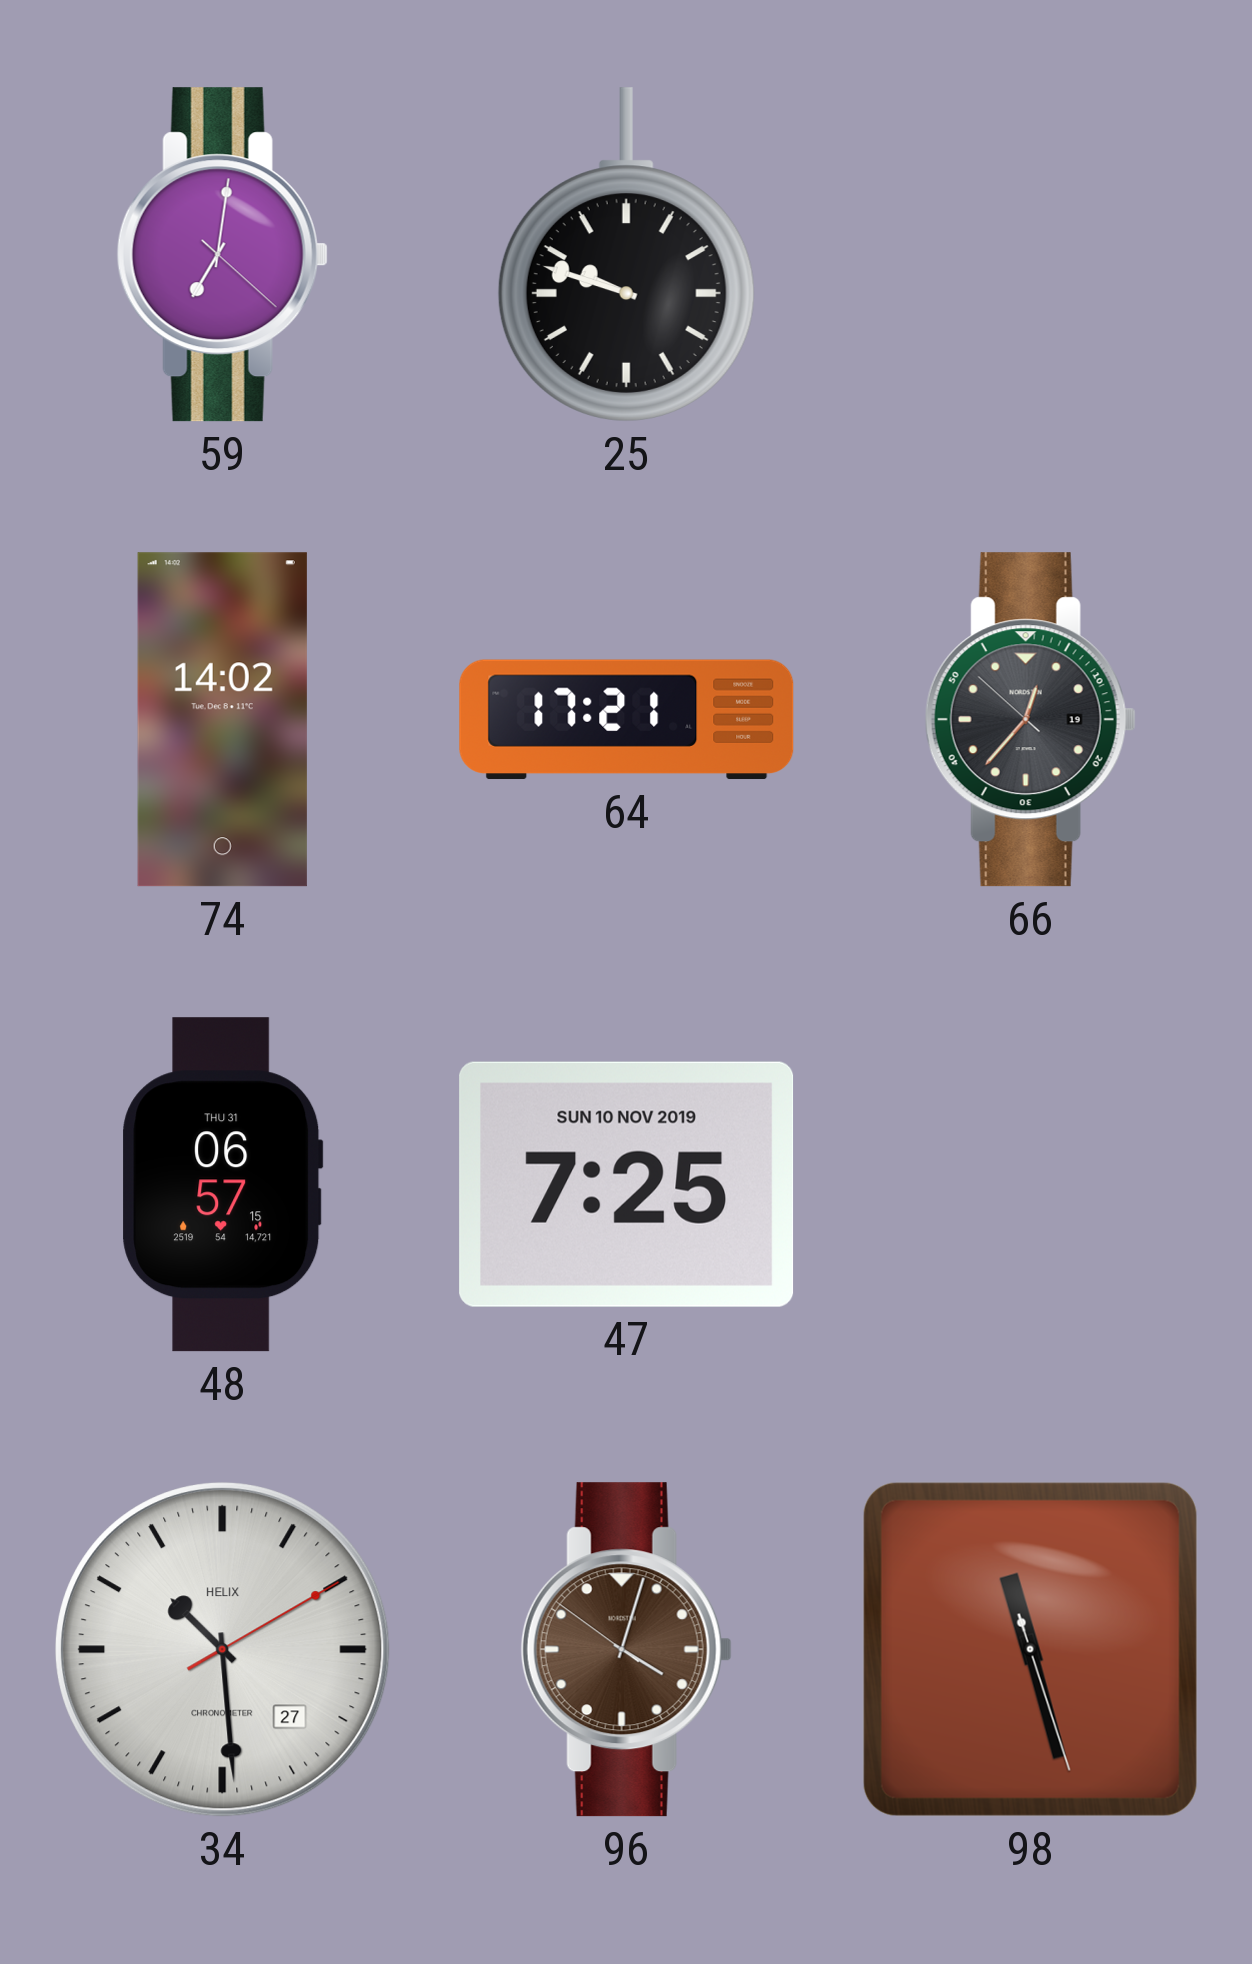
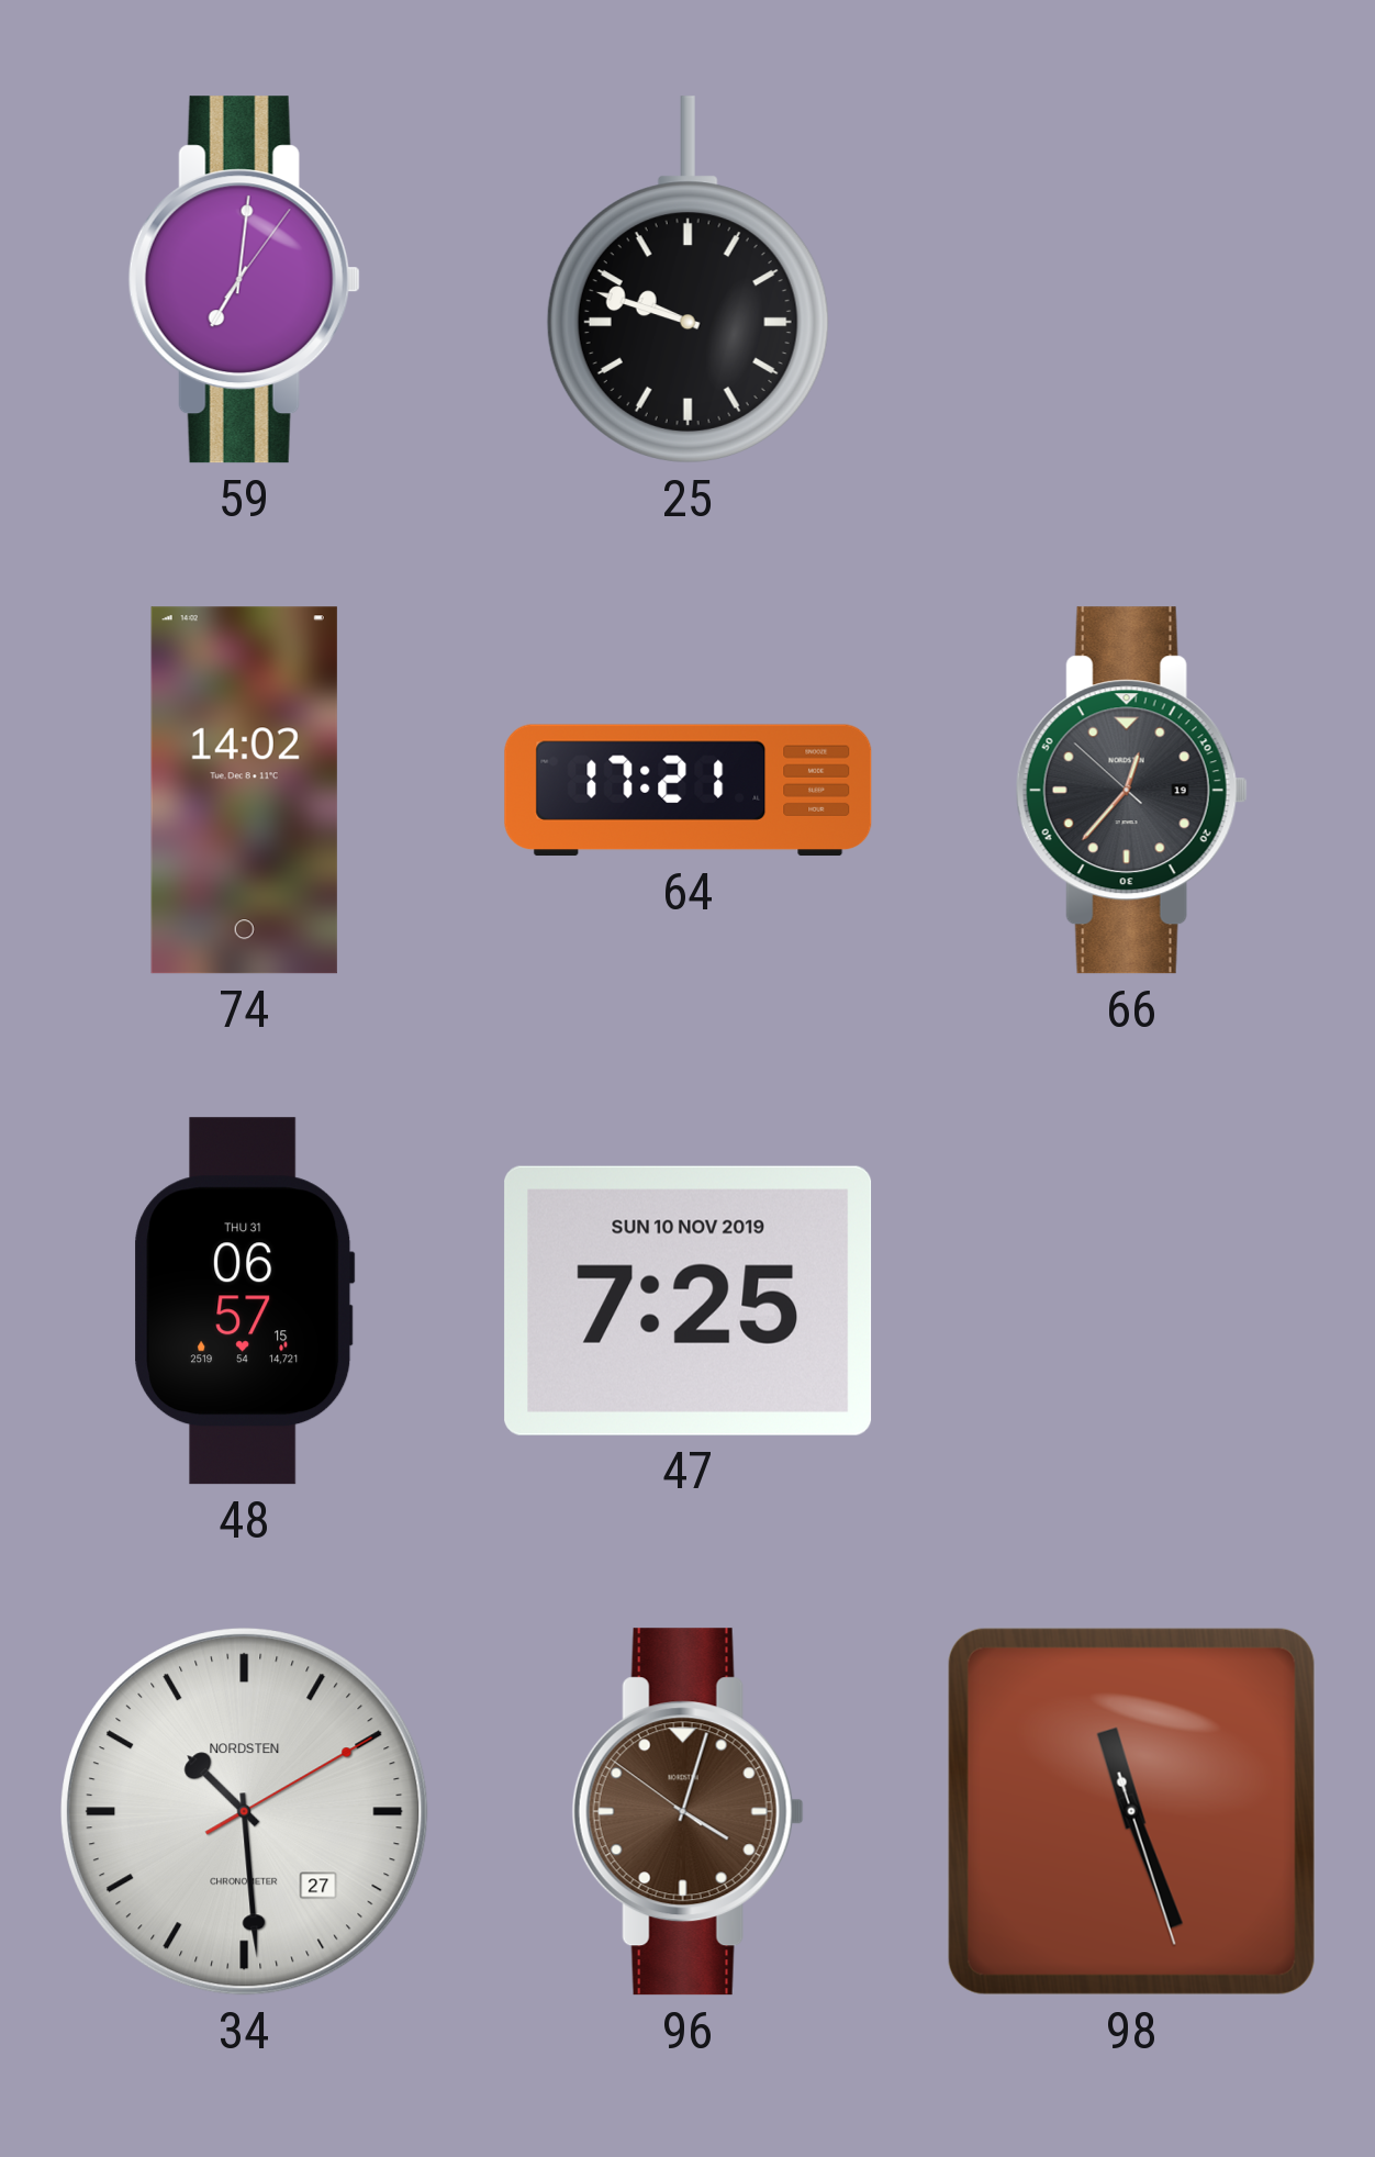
59: 7:01:22 -> 7:01:06 (244, 280)
34 brand: HELIX -> NORDSTEN (245, 1812)
98: 11:27 -> 11:26 (1131, 1811)
